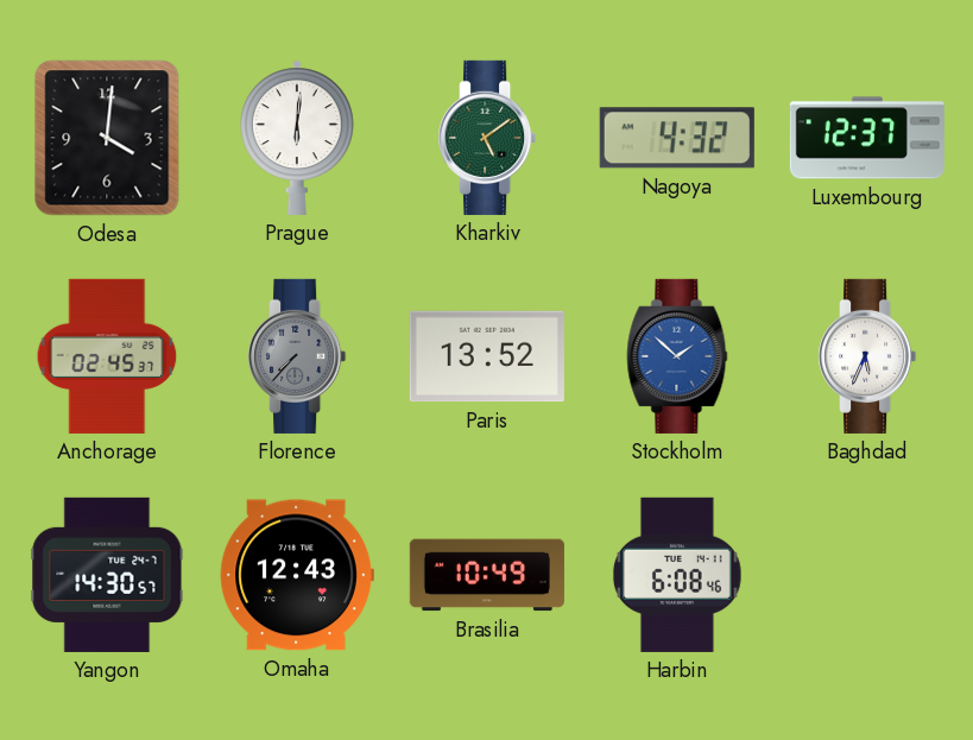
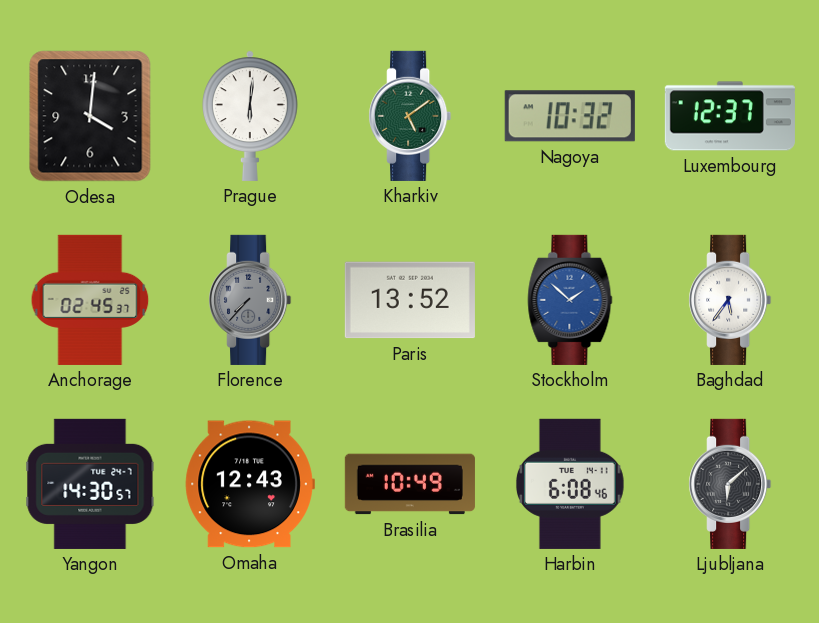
Nagoya: 4:32 -> 10:32 (570, 116)
Baghdad: 5:34 -> 5:36 (730, 300)
Ljubljana: none -> 6:08 (730, 484)
